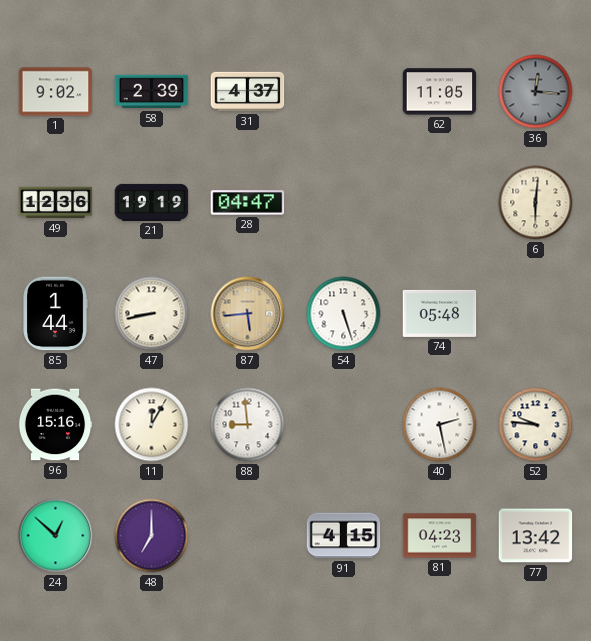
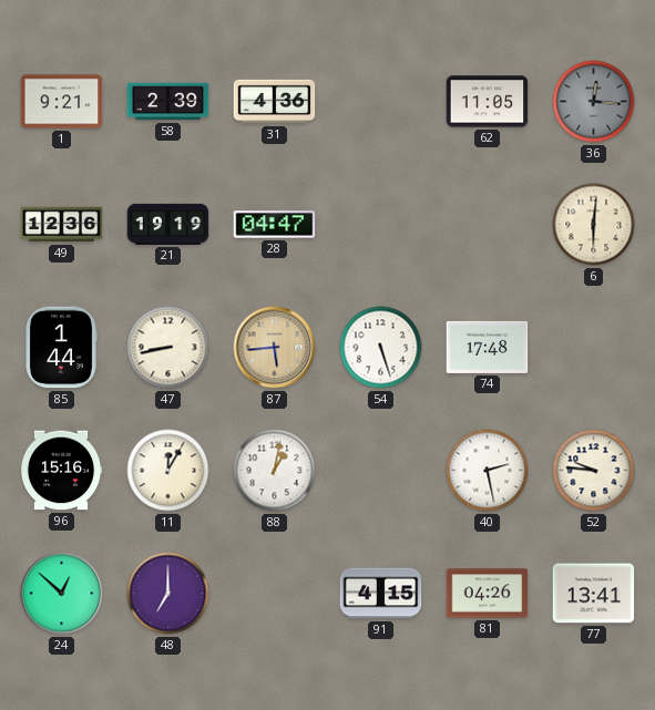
1: 9:02 -> 9:21 (62, 102)
31: 4:37 -> 4:36 (275, 102)
74: 05:48 -> 17:48 (488, 347)
88: 8:59 -> 1:02 (275, 471)
81: 04:23 -> 04:26 (488, 594)
77: 13:42 -> 13:41 (594, 594)
